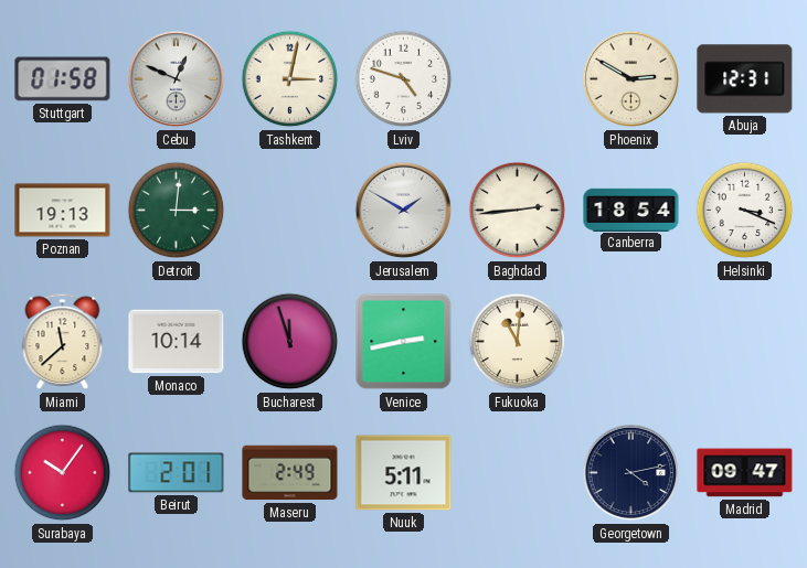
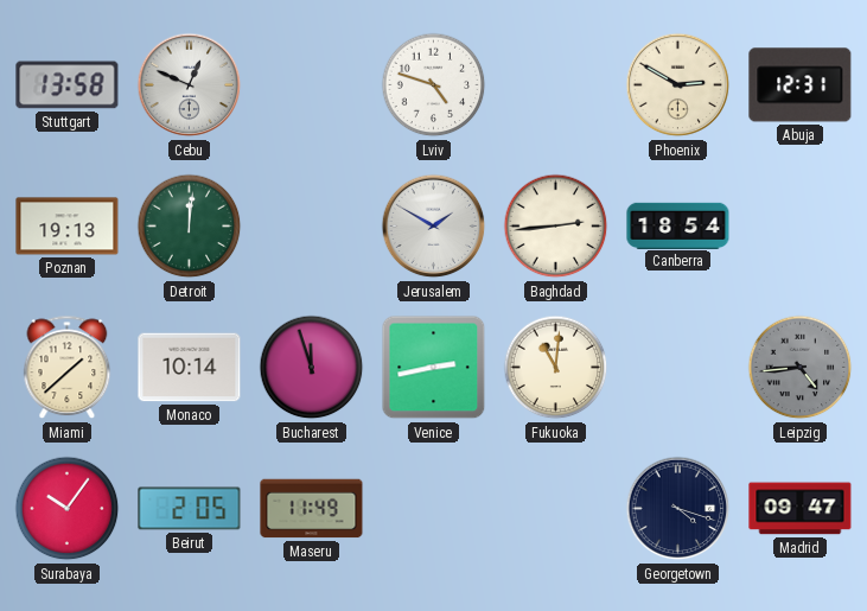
Stuttgart: 01:58 -> 13:58 (68, 85)
Tashkent: 3:02 -> none (290, 79)
Detroit: 3:01 -> 12:01 (190, 227)
Helsinki: 3:19 -> none (745, 211)
Miami: 11:38 -> 1:38 (68, 368)
Leipzig: none -> 4:44 (801, 368)
Beirut: 2:01 -> 2:05 (190, 509)
Maseru: 2:49 -> 11:49 (312, 509)
Nuuk: 5:11 -> none (404, 473)
Georgetown: 4:13 -> 4:18 (678, 509)
